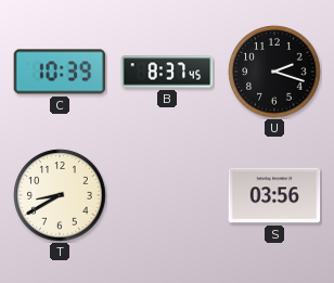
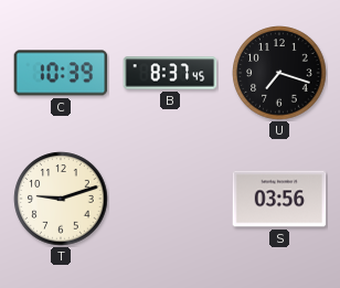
U: 2:18 -> 7:18 (279, 73)
T: 8:40 -> 9:12 (61, 199)
